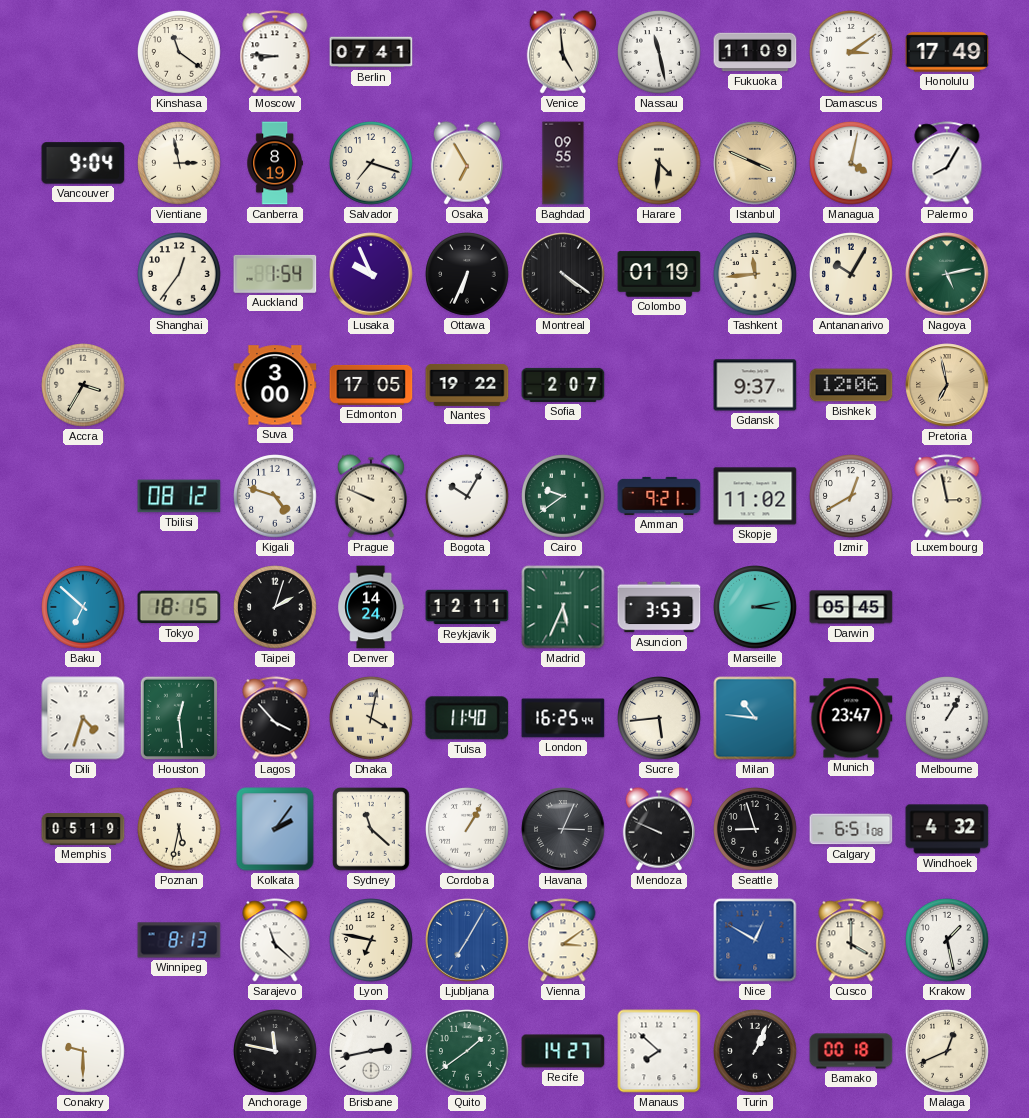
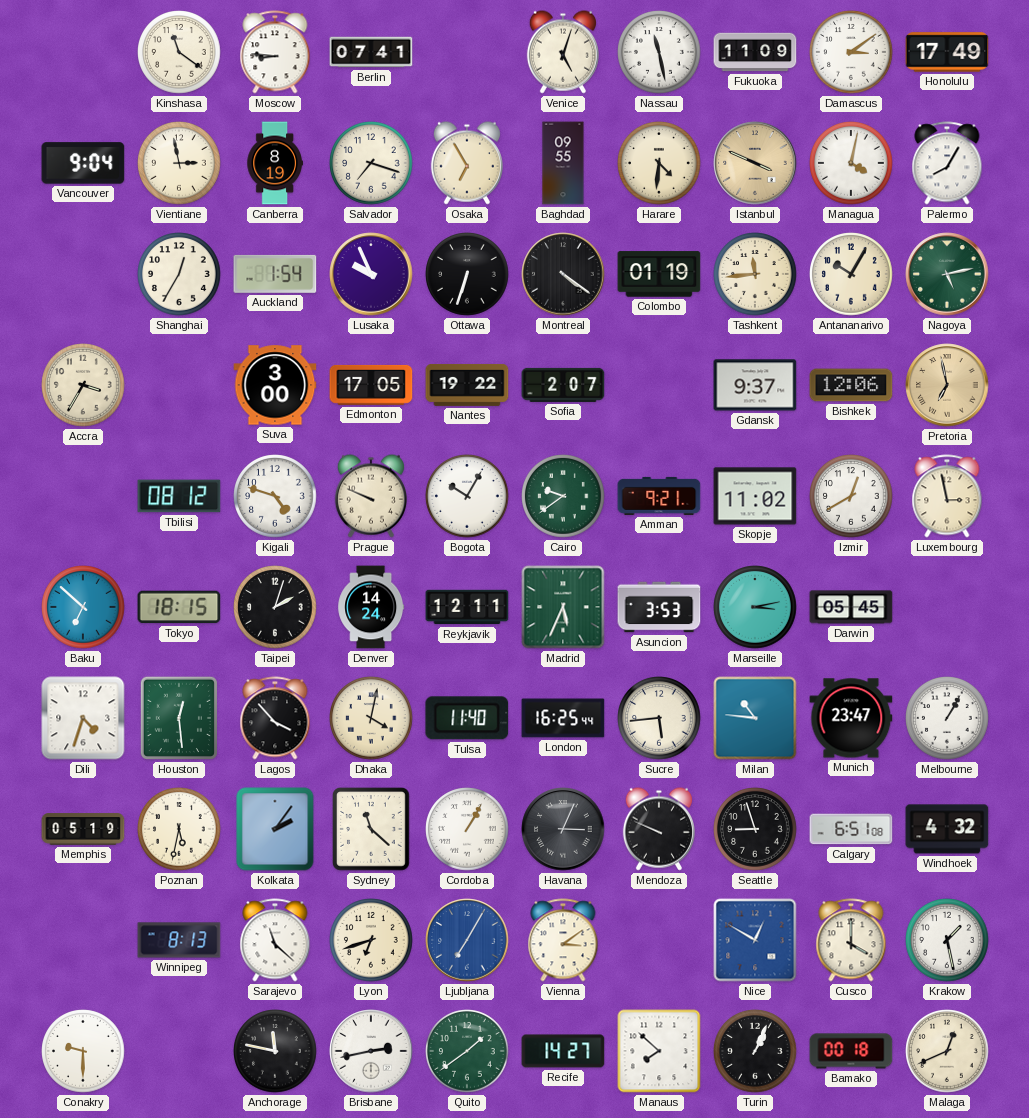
Venice: 4:59 -> 5:03 (563, 52)
Shanghai: 12:36 -> 12:35 (179, 274)
Ottawa: 6:34 -> 6:33 (467, 274)
Lyon: 6:47 -> 6:42 (371, 940)
